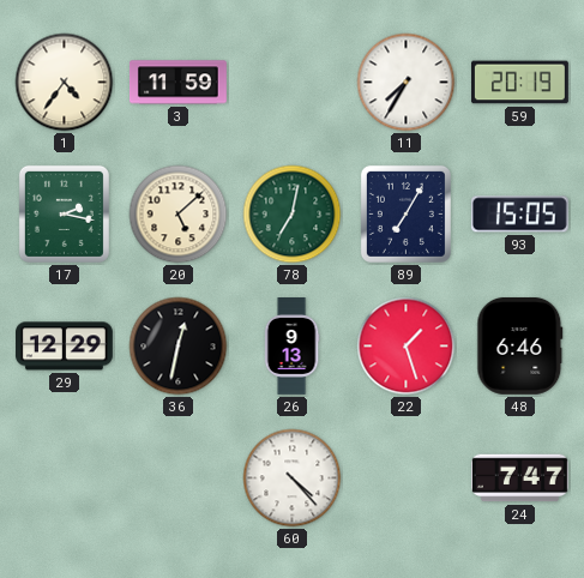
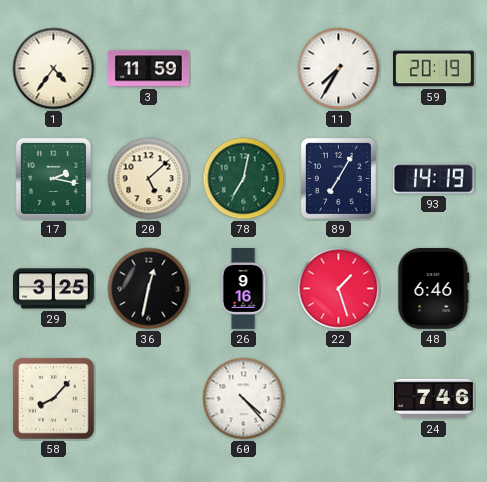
93: 15:05 -> 14:19 (433, 179)
29: 12:29 -> 3:25 (54, 289)
26: 9:13 -> 9:16 (243, 289)
58: none -> 8:07 (54, 399)
24: 7:47 -> 7:46 (434, 399)
